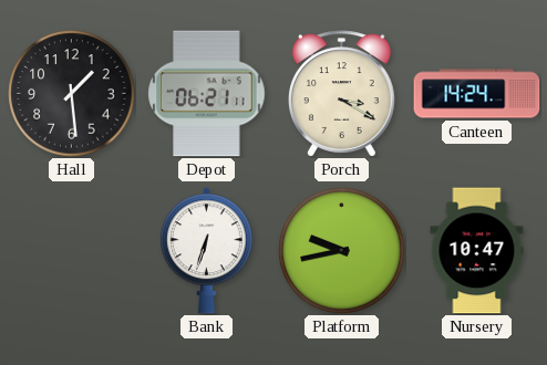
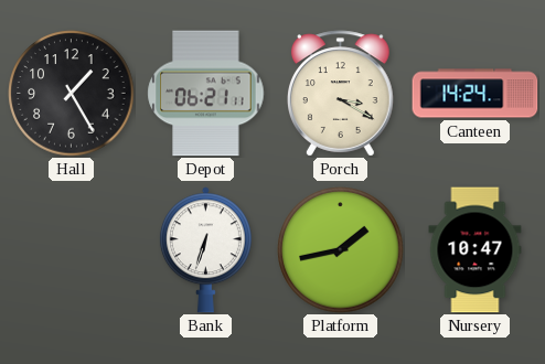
Hall: 1:29 -> 1:25 (72, 94)
Platform: 9:43 -> 1:43 (341, 250)
